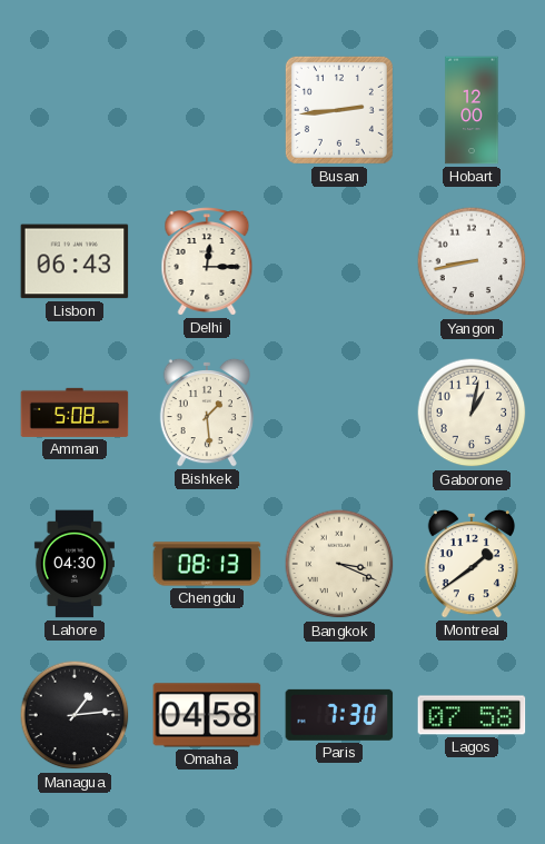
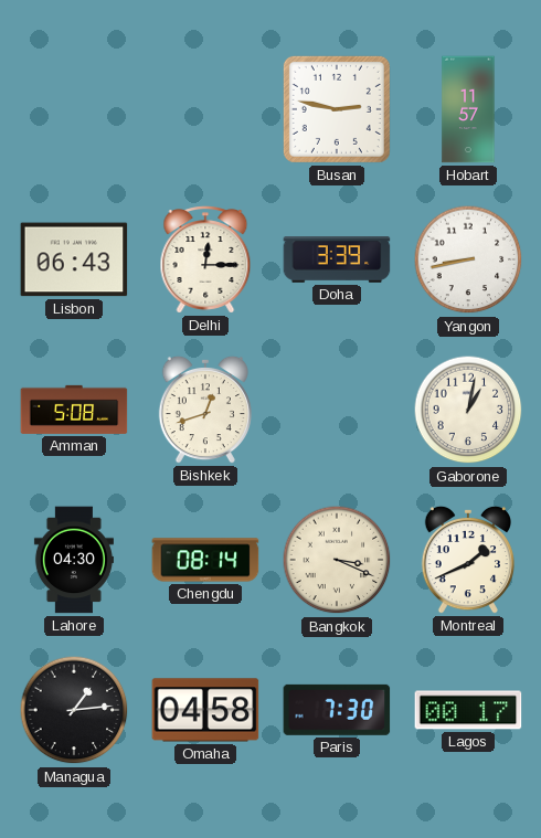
Busan: 2:44 -> 2:47 (337, 109)
Hobart: 12:00 -> 11:57 (468, 109)
Doha: none -> 3:39 (337, 259)
Bishkek: 1:29 -> 12:42 (205, 410)
Chengdu: 08:13 -> 08:14 (205, 560)
Montreal: 1:39 -> 1:41 (468, 560)
Lagos: 07:58 -> 00:17 (468, 710)
